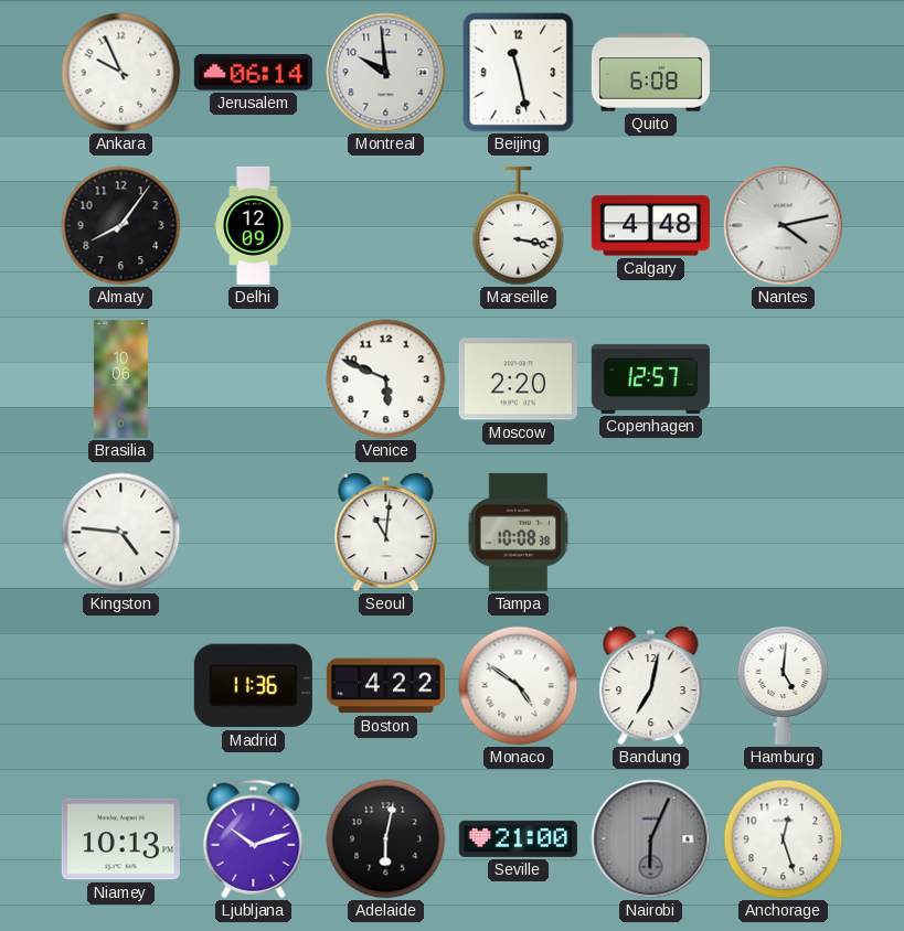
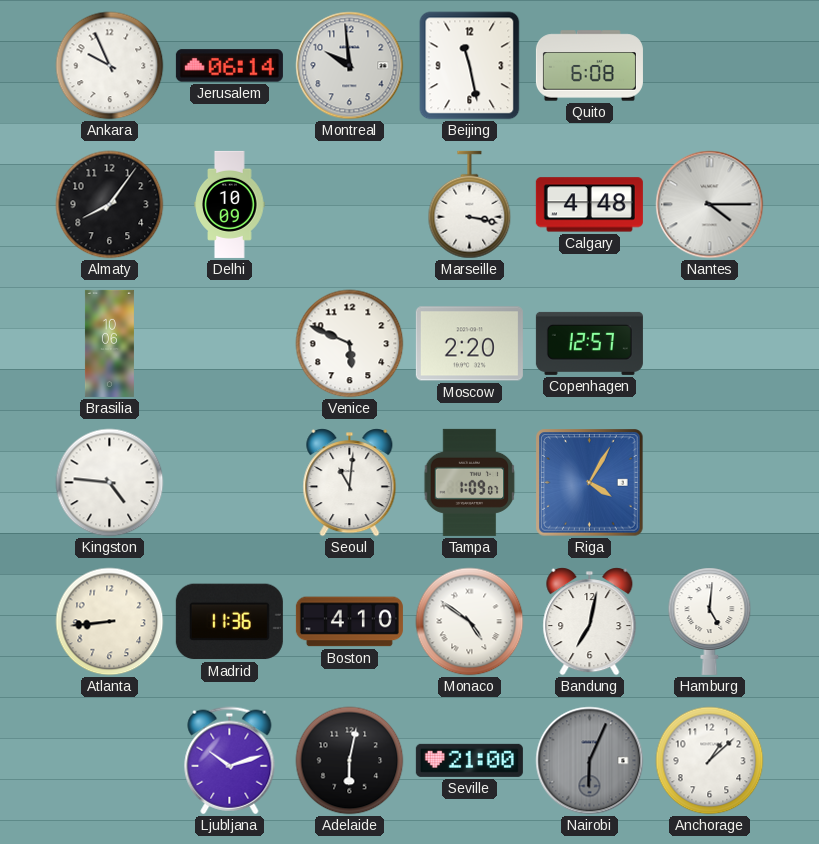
Delhi: 12:09 -> 10:09 (230, 204)
Nantes: 4:13 -> 4:15 (710, 205)
Tampa: 10:08 -> 1:09 (470, 482)
Riga: none -> 4:05 (590, 483)
Atlanta: none -> 8:44 (110, 622)
Boston: 4:22 -> 4:10 (349, 622)
Niamey: 10:13 -> none (120, 839)
Anchorage: 12:27 -> 1:08 (710, 761)
